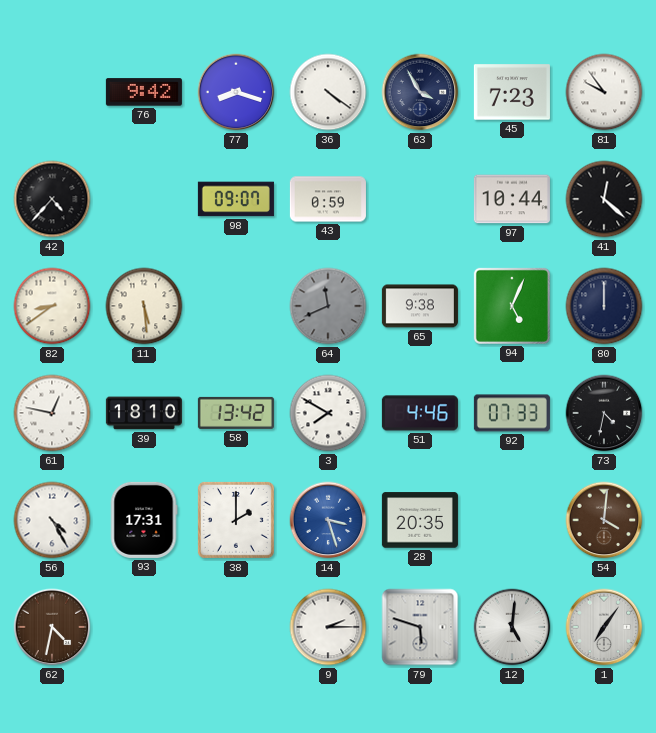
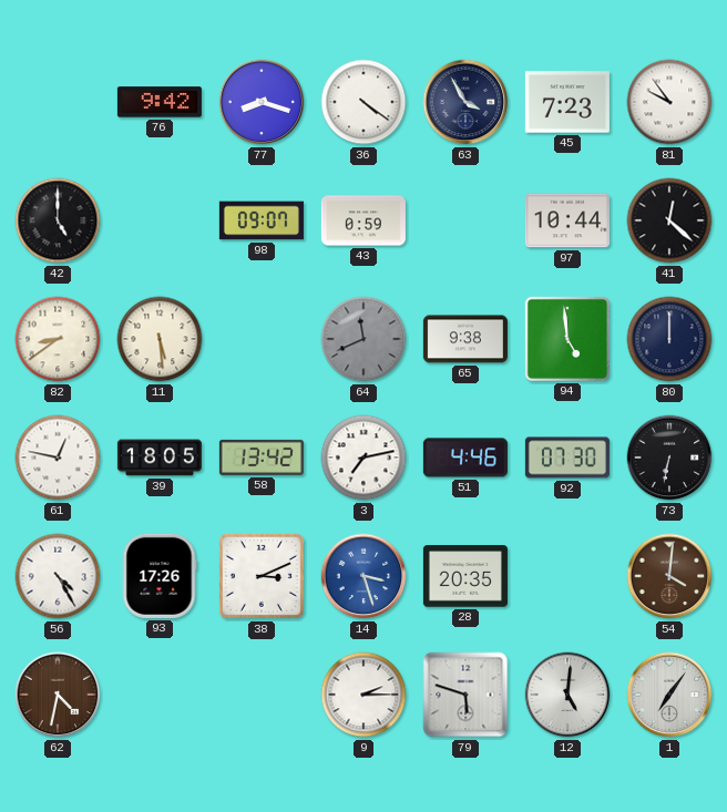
42: 4:37 -> 5:00 (58, 220)
94: 5:04 -> 4:59 (567, 339)
39: 18:10 -> 18:05 (160, 458)
3: 7:50 -> 7:13 (363, 458)
92: 07:33 -> 07:30 (567, 458)
73: 4:32 -> 6:32 (669, 458)
93: 17:31 -> 17:26 (160, 576)
38: 2:00 -> 3:11 (262, 576)
